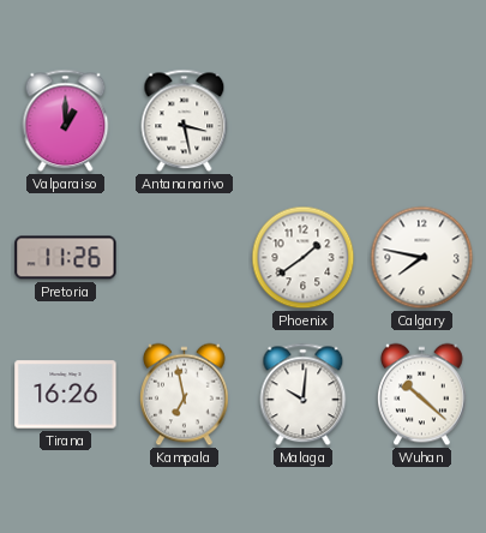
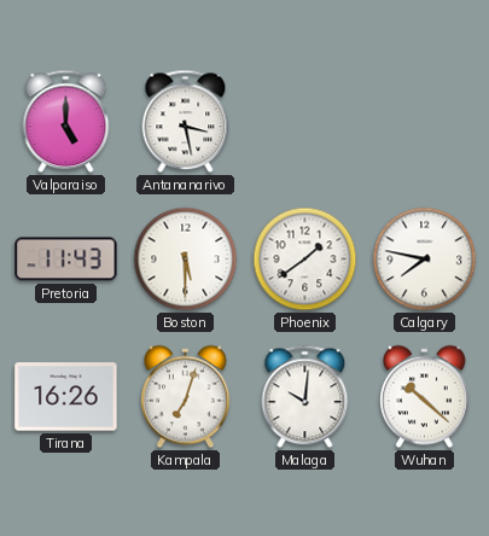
Valparaiso: 1:00 -> 5:00 (66, 122)
Pretoria: 11:26 -> 11:43 (66, 260)
Boston: none -> 5:30 (186, 260)
Kampala: 6:58 -> 7:03 (186, 397)
